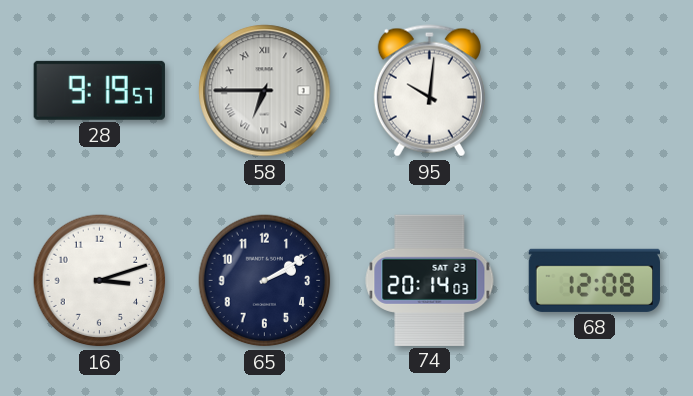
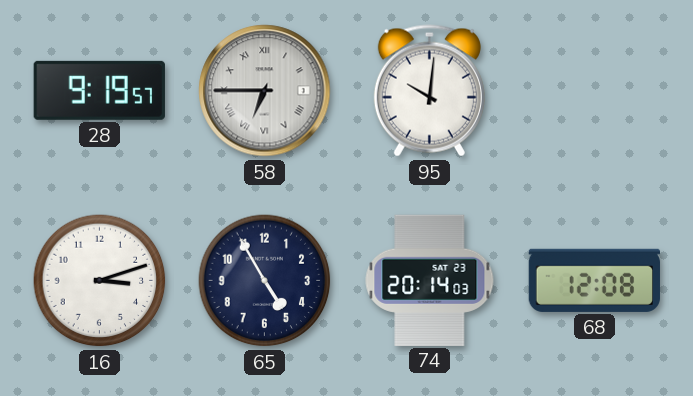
65: 2:10 -> 4:55 (265, 281)
